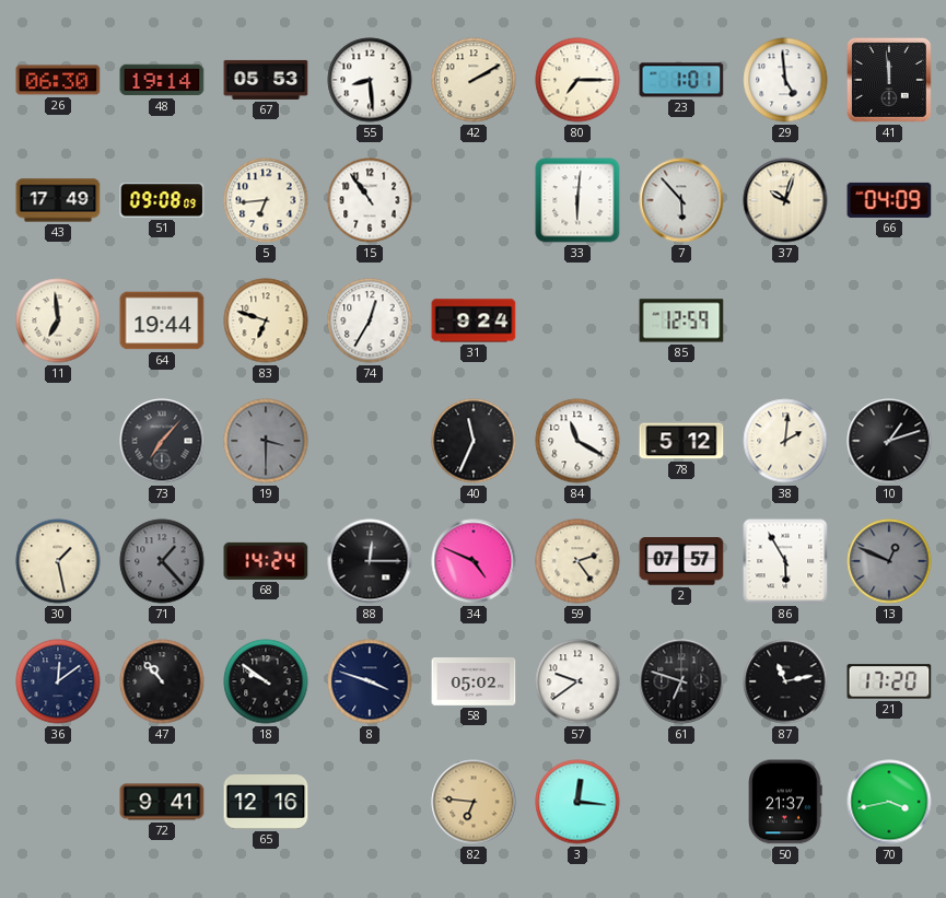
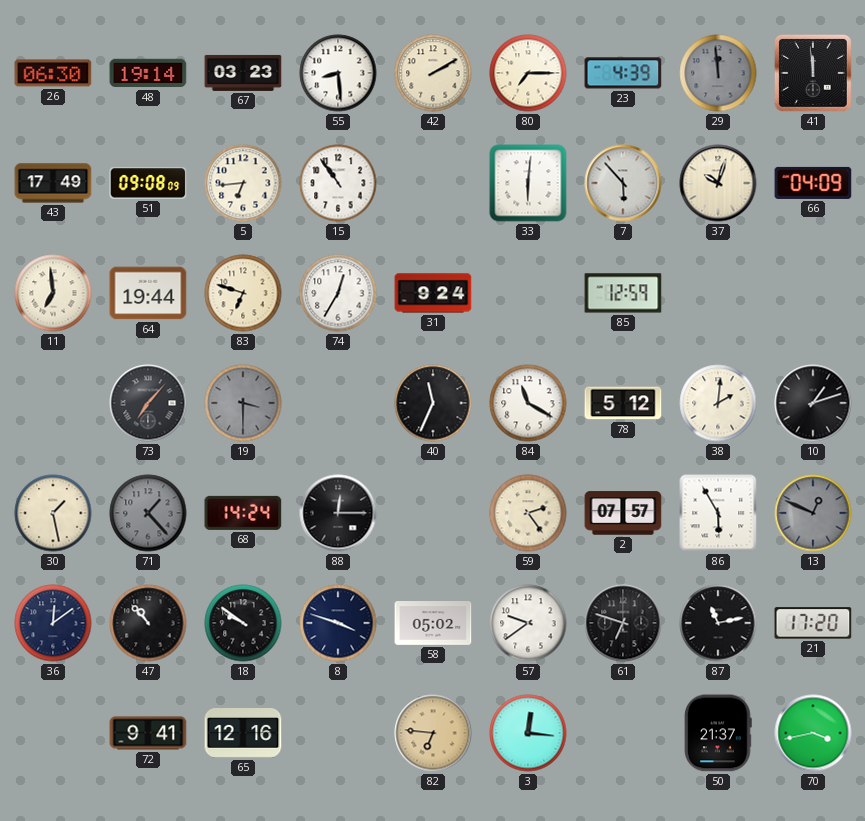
67: 05:53 -> 03:23 (243, 73)
23: 1:01 -> 4:39 (623, 73)
29: 4:59 -> 11:59 (718, 73)
29 dial: white -> grey (718, 73)
34: 4:49 -> none (474, 561)
